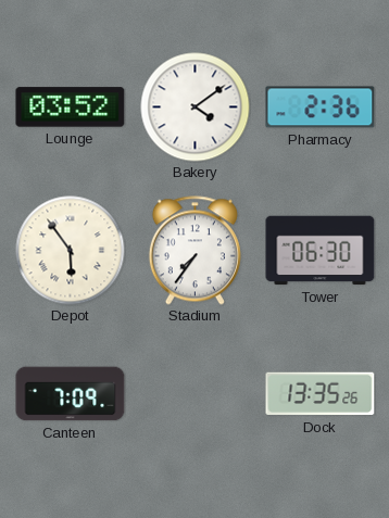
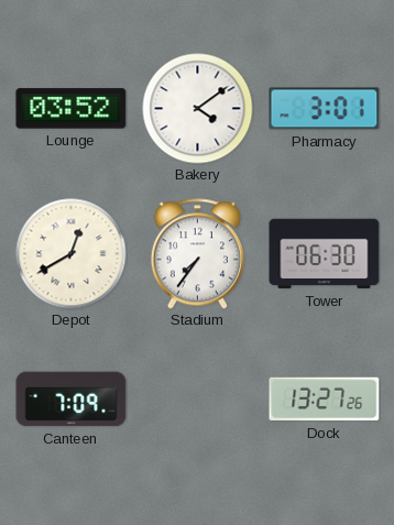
Pharmacy: 2:36 -> 3:01 (325, 109)
Depot: 5:54 -> 12:40 (72, 254)
Dock: 13:35 -> 13:27 (325, 400)
